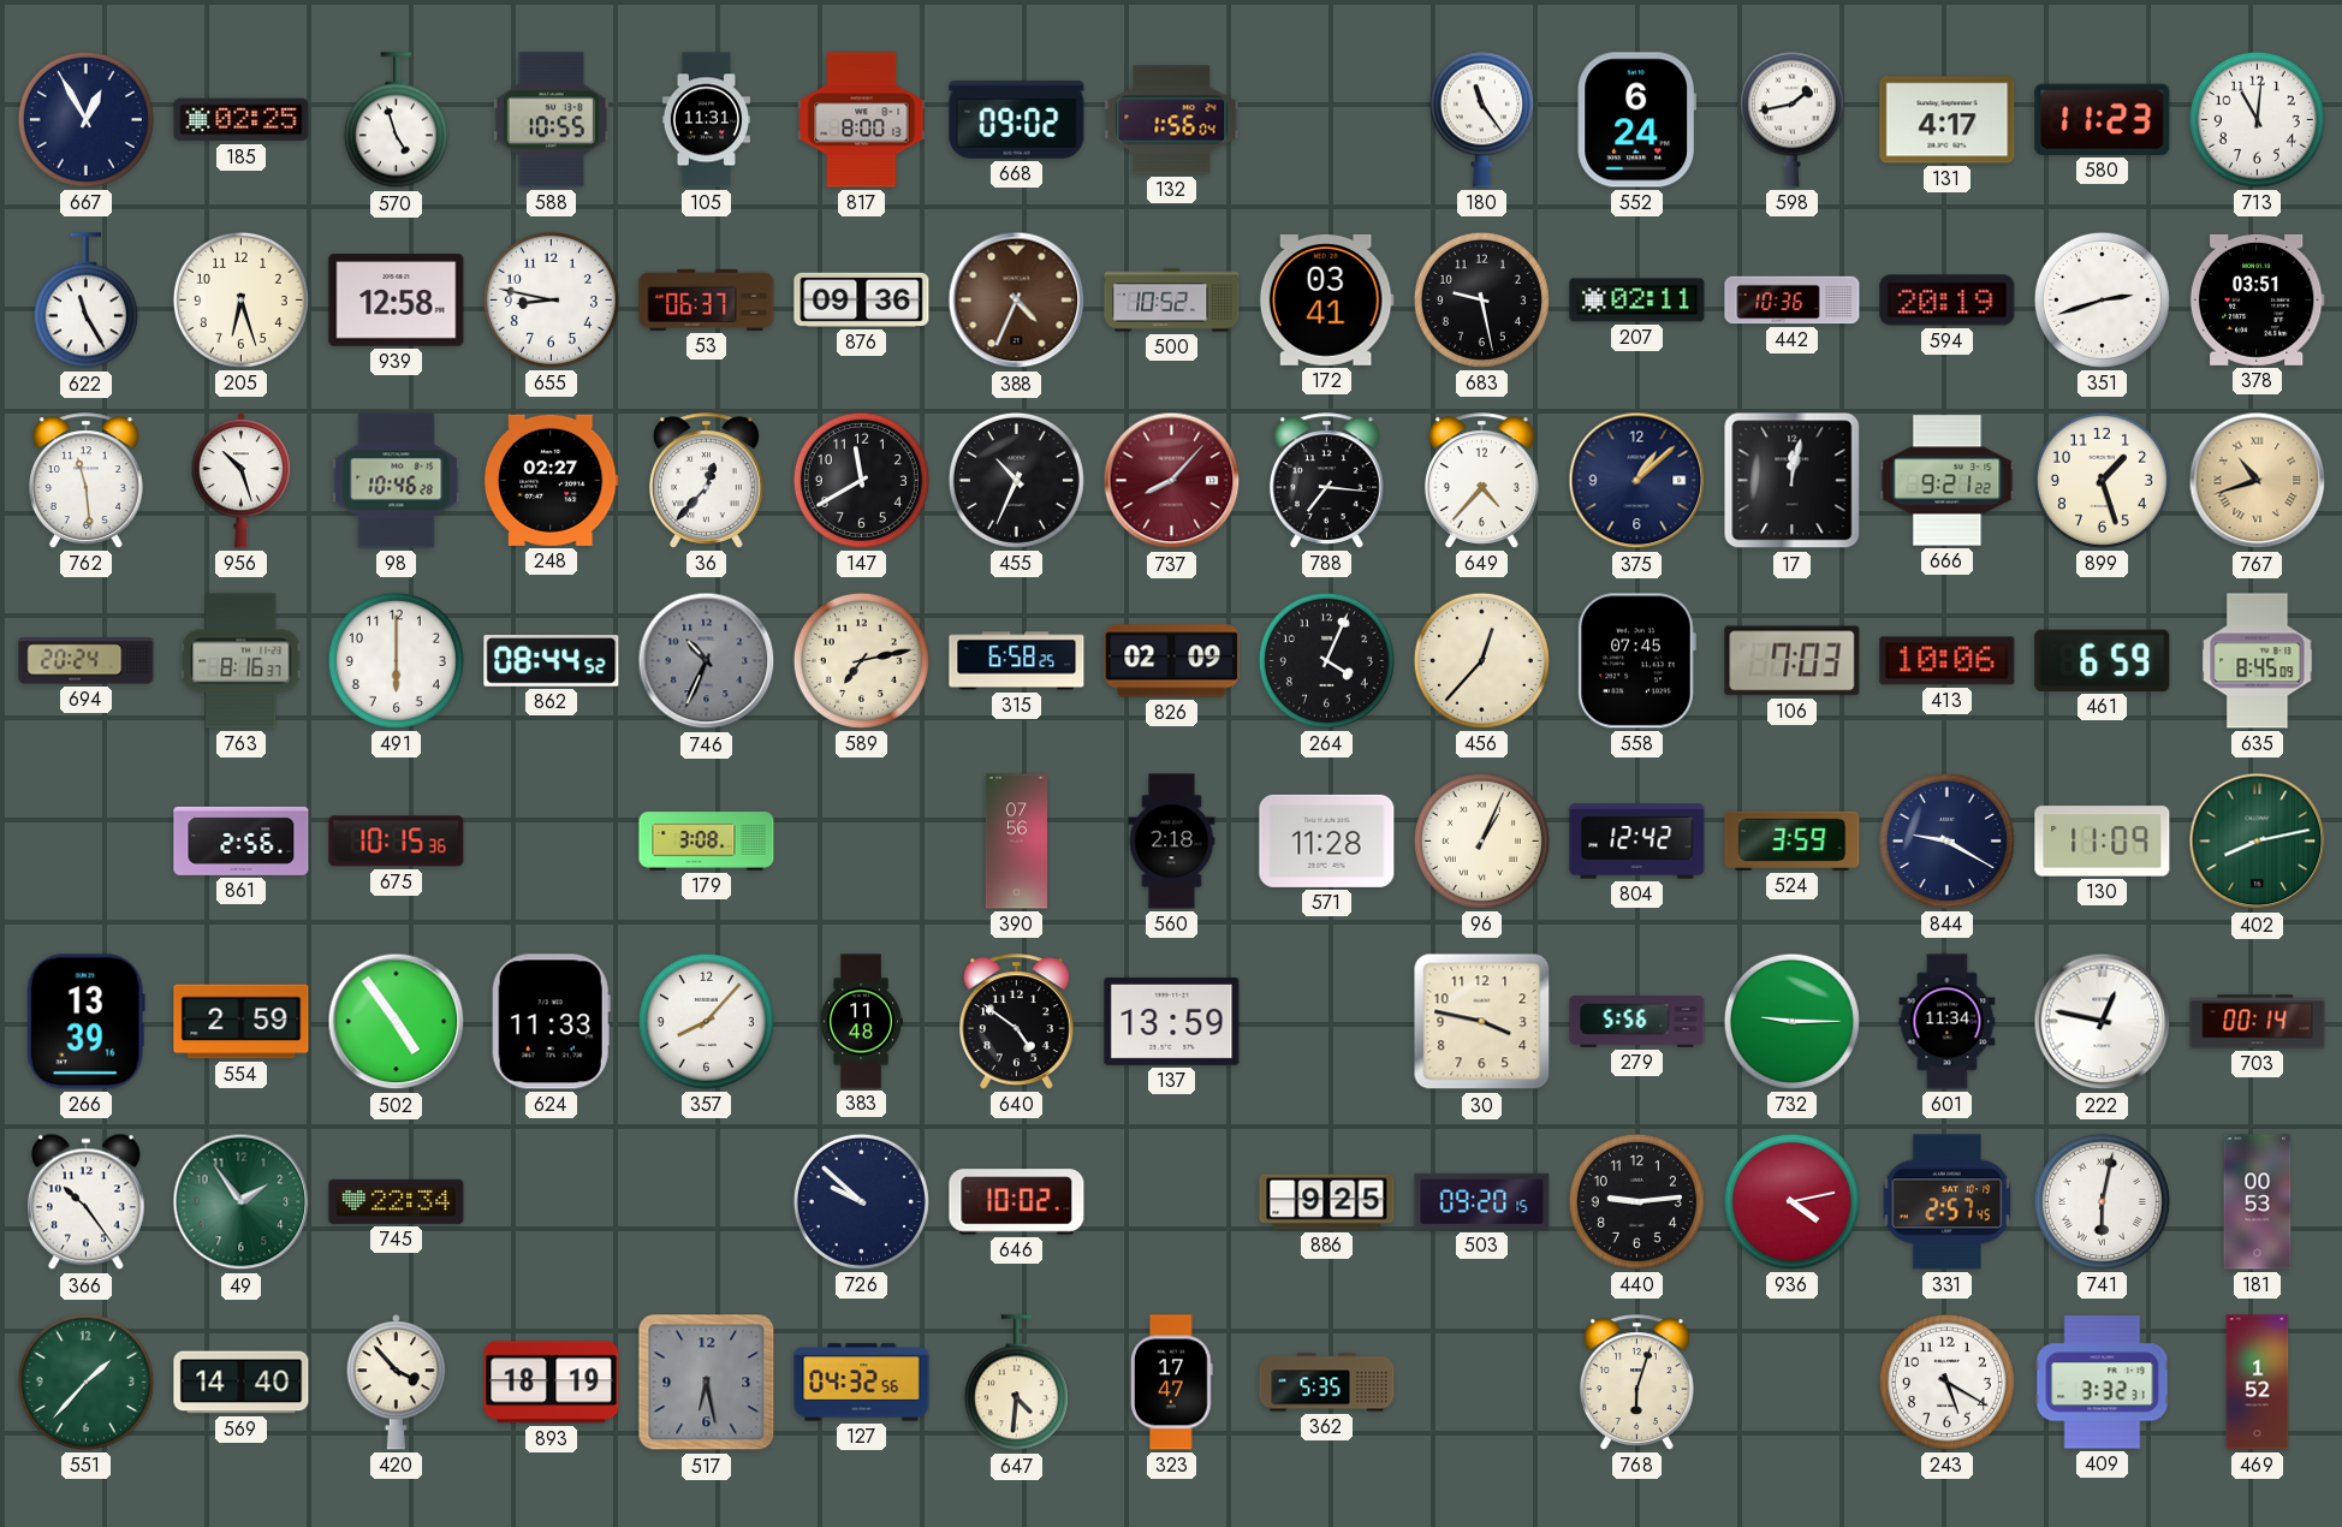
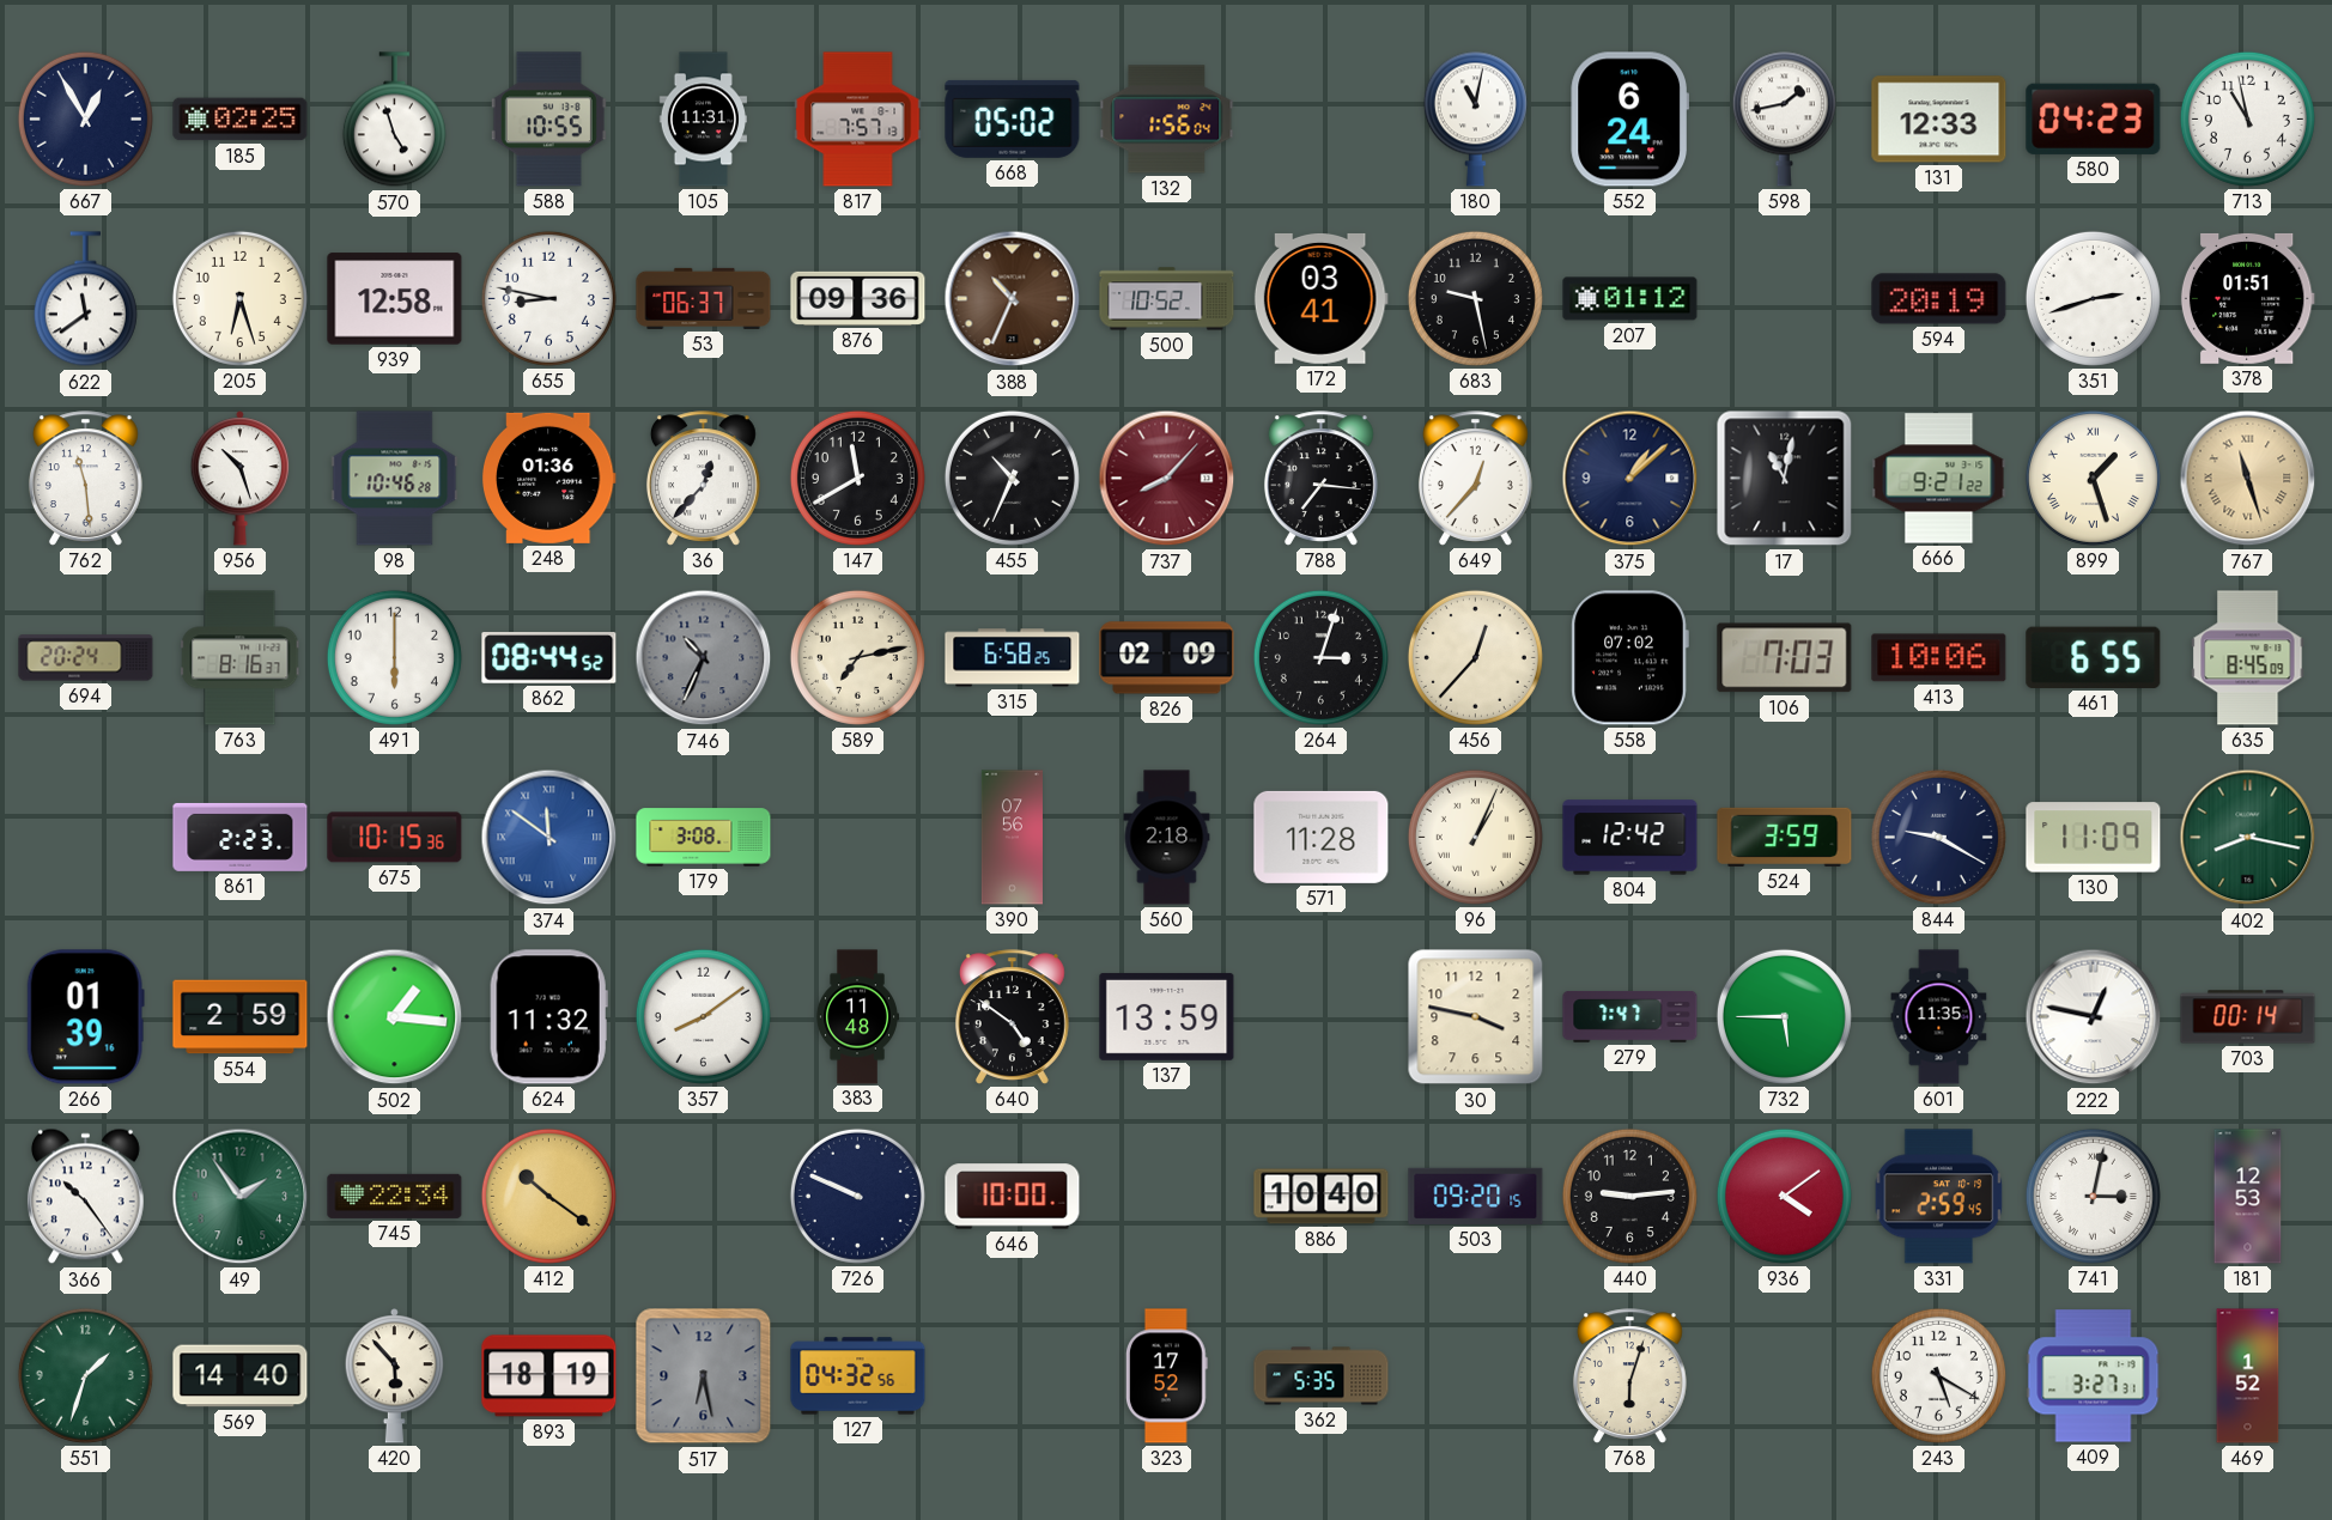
817: 8:00 -> 7:57 (858, 120)
668: 09:02 -> 05:02 (1013, 118)
180: 11:24 -> 11:02 (1475, 118)
131: 4:17 -> 12:33 (1939, 120)
580: 11:23 -> 04:23 (2094, 118)
713: 11:01 -> 10:58 (2247, 118)
622: 11:25 -> 11:39 (85, 299)
388: 4:34 -> 10:34 (1013, 299)
207: 02:11 -> 01:12 (1630, 299)
442: 10:36 -> none (1793, 301)
378: 03:51 -> 01:51 (2247, 298)
248: 02:27 -> 01:36 (548, 478)
649: 4:37 -> 12:37 (1475, 479)
17: 12:02 -> 11:02 (1785, 479)
899 numerals: Arabic -> Roman (2093, 478)
767: 10:42 -> 11:27 (2248, 479)
264: 4:04 -> 3:03 (1320, 657)
558: 07:45 -> 07:02 (1629, 658)
461: 6:59 -> 6:55 (2094, 657)
861: 2:56 -> 2:23 (241, 837)
374: none -> 11:51 (549, 838)
402: 8:13 -> 8:17 (2248, 838)
266: 13:39 -> 01:39 (85, 1017)
502: 4:54 -> 1:16 (395, 1017)
624: 11:33 -> 11:32 (548, 1017)
357: 8:07 -> 8:09 (703, 1016)
279: 5:56 -> 7:47 (1630, 1017)
732: 9:15 -> 5:45 (1784, 1016)
601: 11:34 -> 11:35 (1939, 1017)
412: none -> 10:21 (548, 1196)
726: 9:52 -> 9:49 (857, 1196)
646: 10:02 -> 10:00 (1013, 1197)
886: 9:25 -> 10:40 (1322, 1197)
936: 4:13 -> 4:09 (1784, 1196)
331: 2:57 -> 2:59 (1939, 1197)
741: 6:02 -> 3:02 (2093, 1196)
181: 00:53 -> 12:53 (2248, 1197)
551: 1:37 -> 1:33 (85, 1375)
420: 3:53 -> 5:53 (395, 1376)
647: 4:31 -> none (1016, 1383)
323: 17:47 -> 17:52 (1166, 1376)
409: 3:32 -> 3:27 (2094, 1376)
